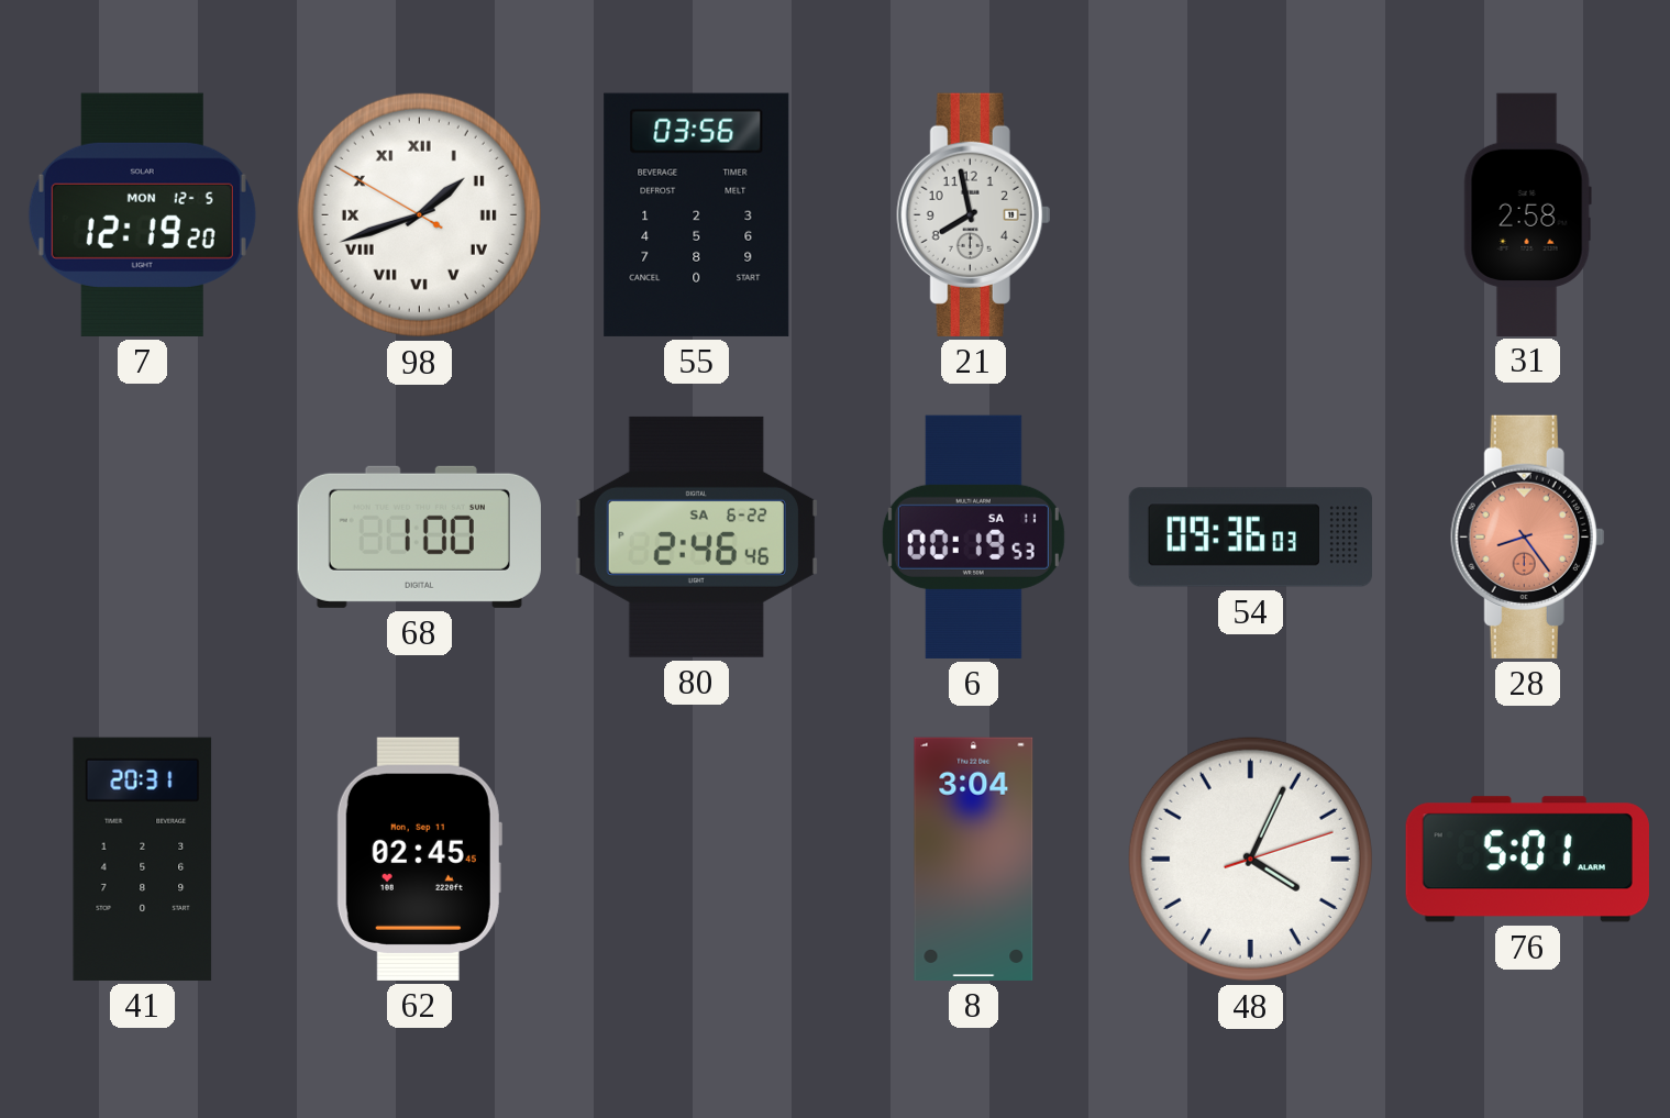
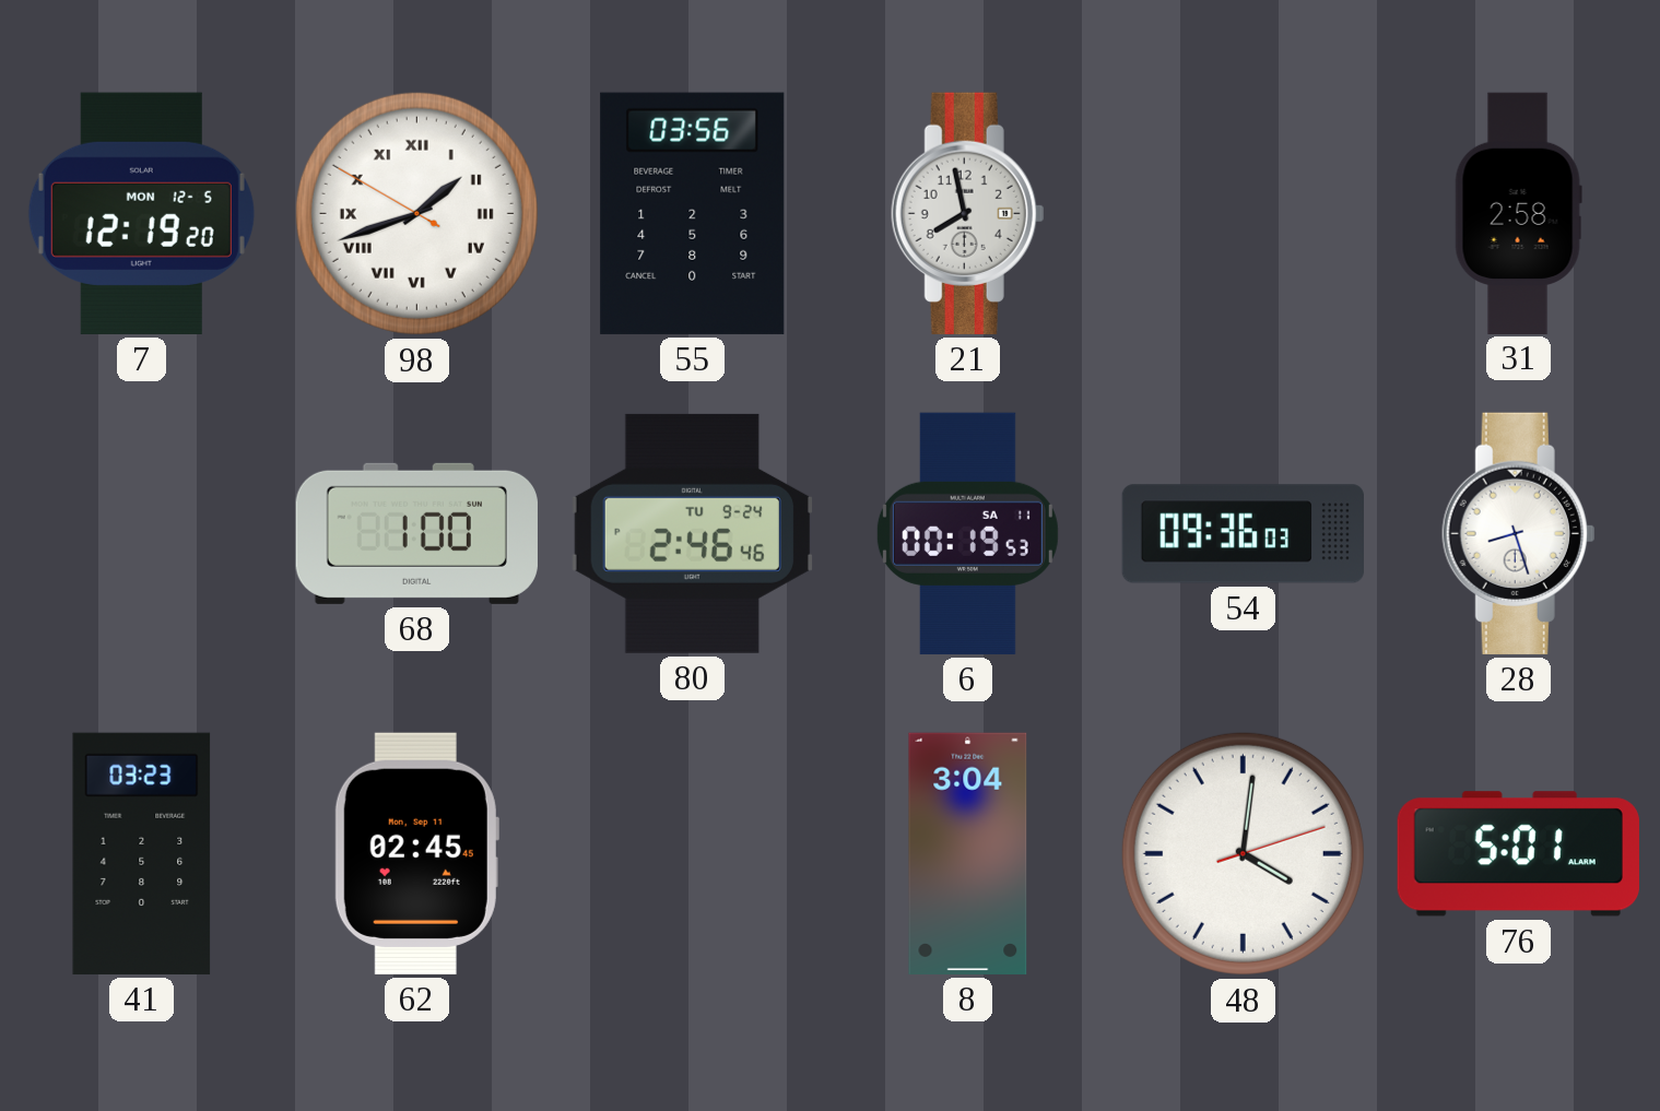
80 date: SA 6-22 -> TU 9-24 (692, 533)
28: 8:24 -> 8:27 (1519, 533)
28 dial: salmon -> white (1519, 533)
41: 20:31 -> 03:23 (142, 853)
48: 4:04 -> 4:01 (1243, 853)
